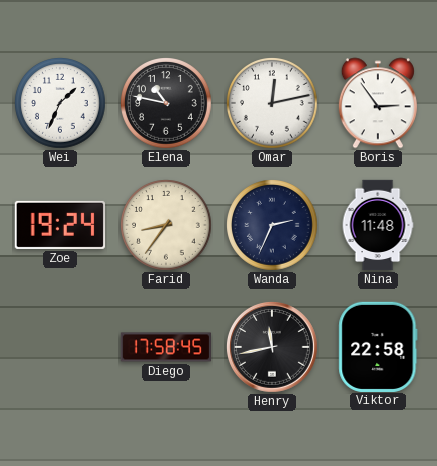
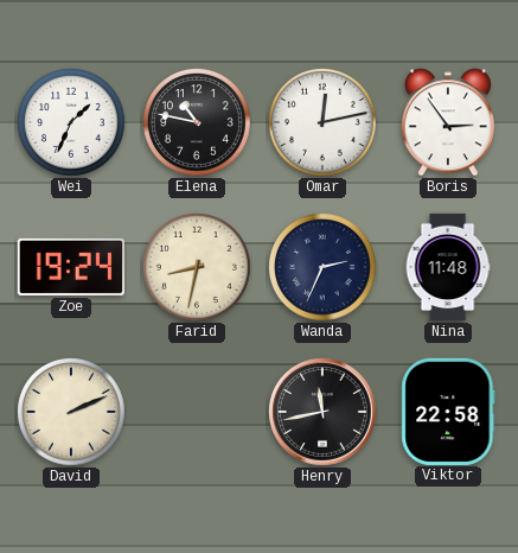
Farid: 8:36 -> 8:32 (198, 268)
David: none -> 2:11 (72, 413)
Diego: 17:58 -> none (166, 347)
